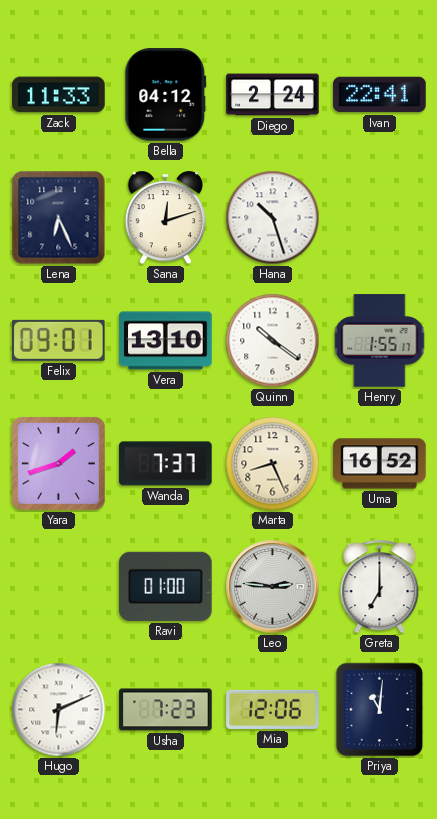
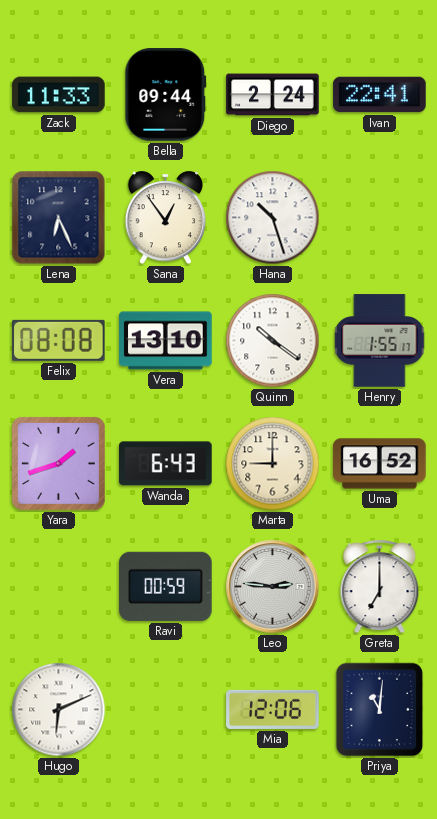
Bella: 04:12 -> 09:44 (166, 95)
Sana: 12:12 -> 12:54 (165, 218)
Felix: 09:01 -> 08:08 (59, 340)
Wanda: 7:37 -> 6:43 (166, 464)
Marta: 8:26 -> 9:00 (273, 464)
Ravi: 01:00 -> 00:59 (166, 586)
Usha: 7:23 -> none (166, 710)
